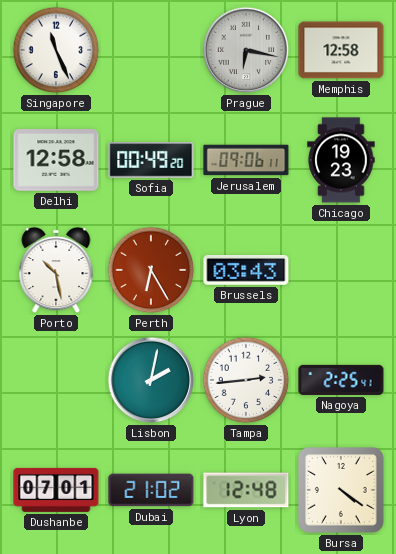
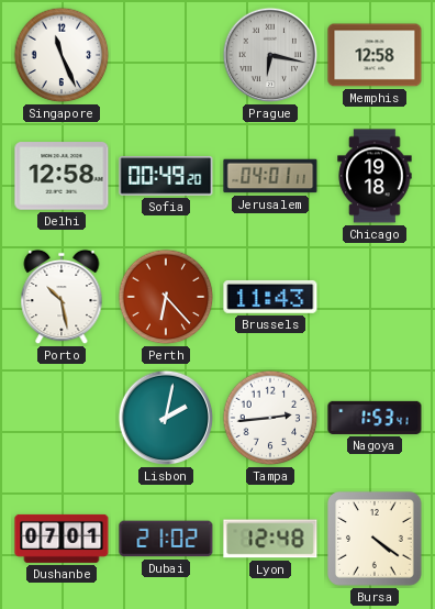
Jerusalem: 09:06 -> 04:01 (270, 176)
Chicago: 19:23 -> 19:18 (375, 176)
Perth: 6:25 -> 6:23 (166, 297)
Brussels: 03:43 -> 11:43 (270, 297)
Nagoya: 2:25 -> 1:53 (375, 418)
